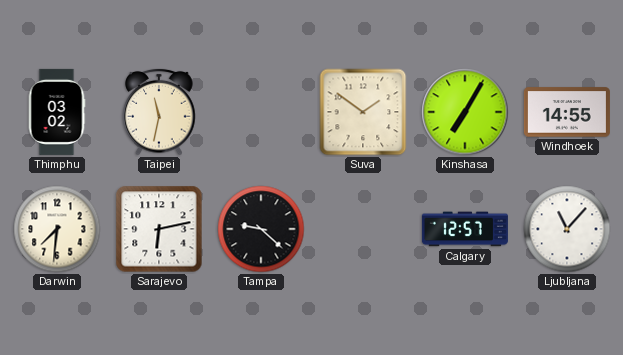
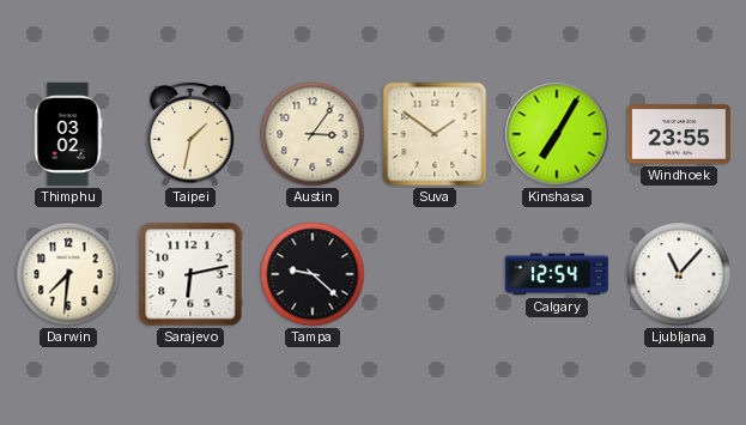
Taipei: 11:32 -> 1:32 (190, 134)
Austin: none -> 3:06 (313, 134)
Windhoek: 14:55 -> 23:55 (679, 134)
Calgary: 12:57 -> 12:54 (557, 274)
